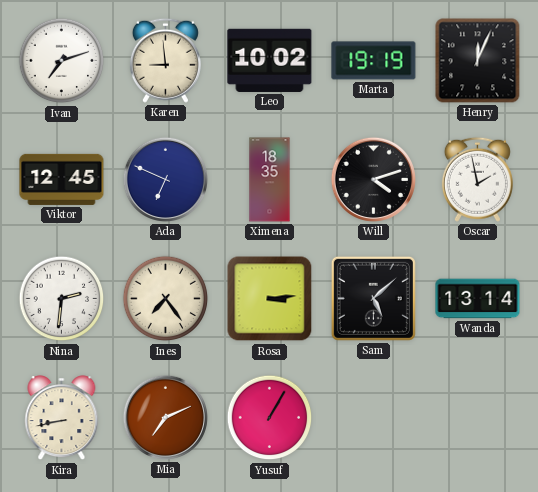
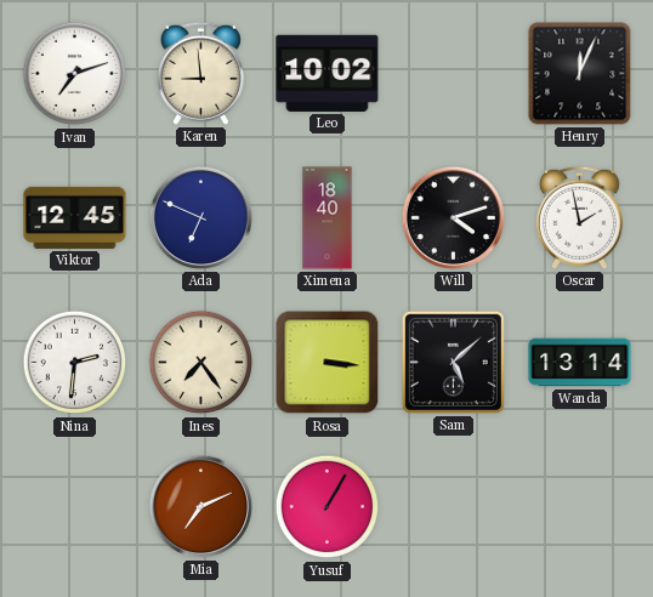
Marta: 19:19 -> none (374, 61)
Ximena: 18:35 -> 18:40 (328, 218)
Rosa: 3:14 -> 3:16 (328, 363)
Kira: 8:43 -> none (62, 418)
